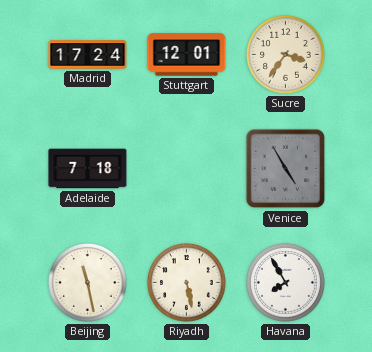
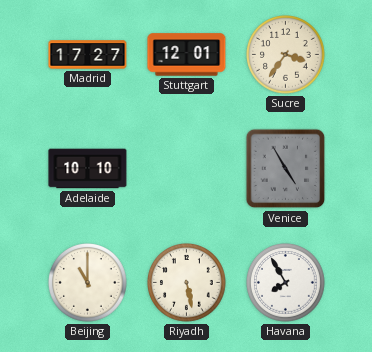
Madrid: 17:24 -> 17:27 (88, 55)
Adelaide: 7:18 -> 10:10 (88, 169)
Beijing: 11:28 -> 11:00 (88, 283)
